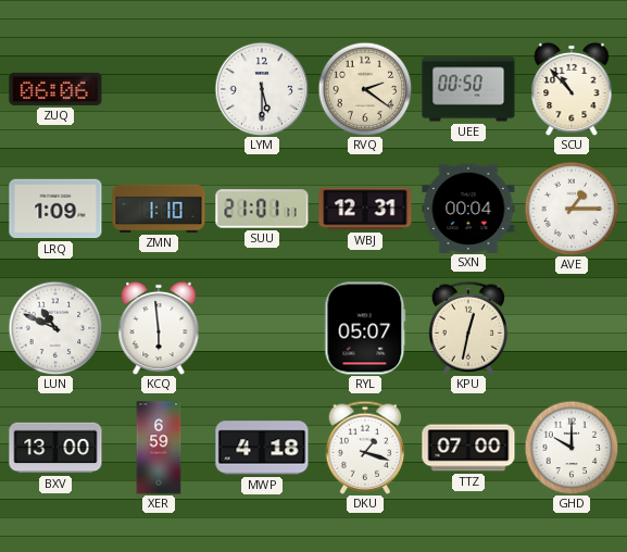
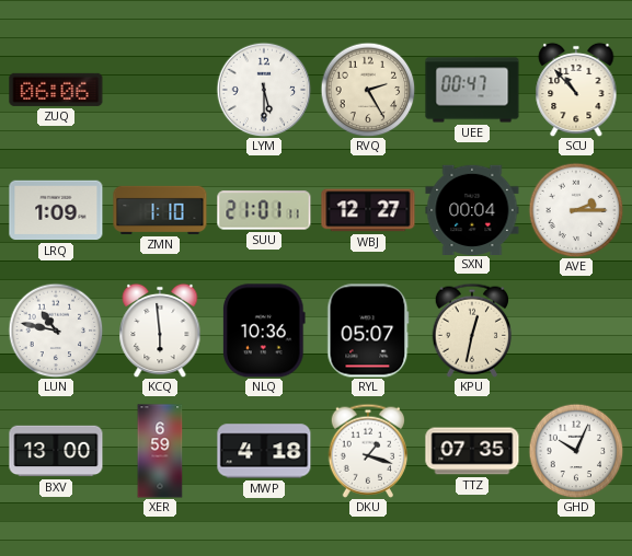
RVQ: 2:21 -> 2:25 (368, 90)
UEE: 00:50 -> 00:47 (472, 90)
WBJ: 12:31 -> 12:27 (368, 210)
AVE: 1:15 -> 2:15 (576, 210)
LUN: 10:49 -> 10:47 (56, 331)
NLQ: none -> 10:36 (265, 331)
TTZ: 07:00 -> 07:35 (472, 451)
GHD: 10:00 -> 10:04 (576, 451)
